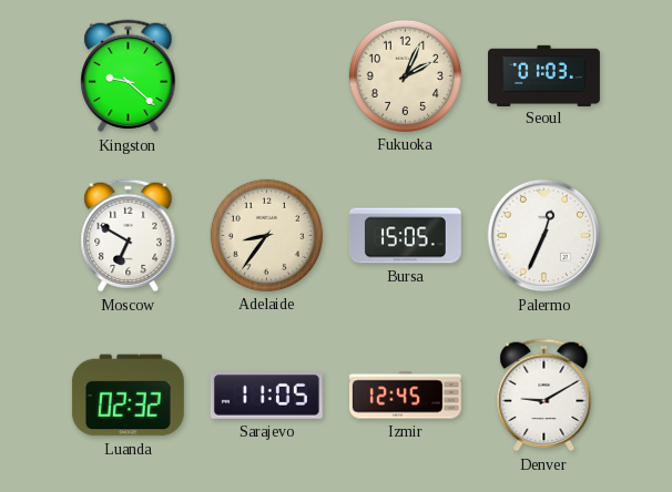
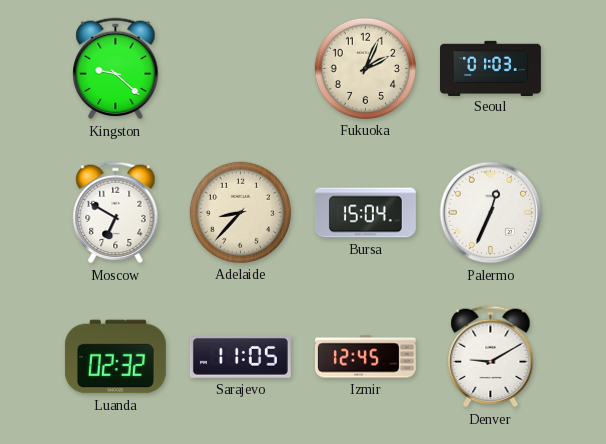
Adelaide: 8:36 -> 8:37 (240, 212)
Bursa: 15:05 -> 15:04 (365, 213)
